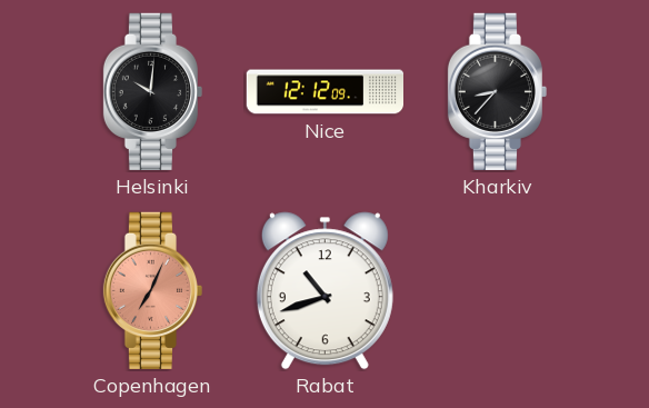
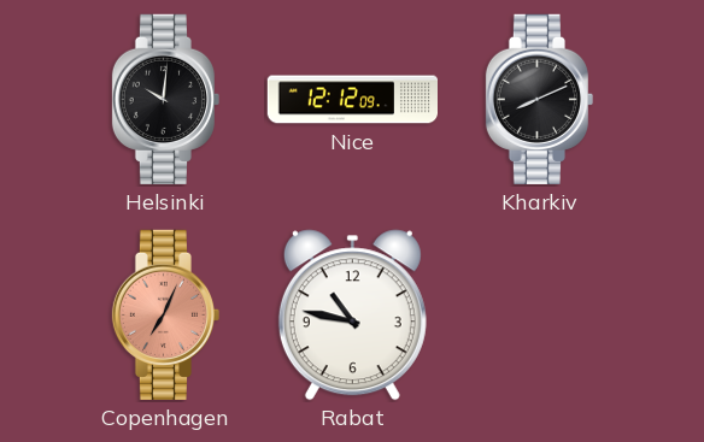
Kharkiv: 8:37 -> 8:11 (539, 99)
Rabat: 10:42 -> 10:47 (352, 316)
